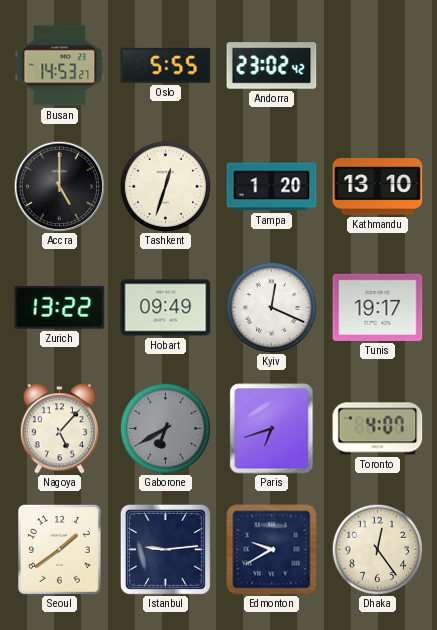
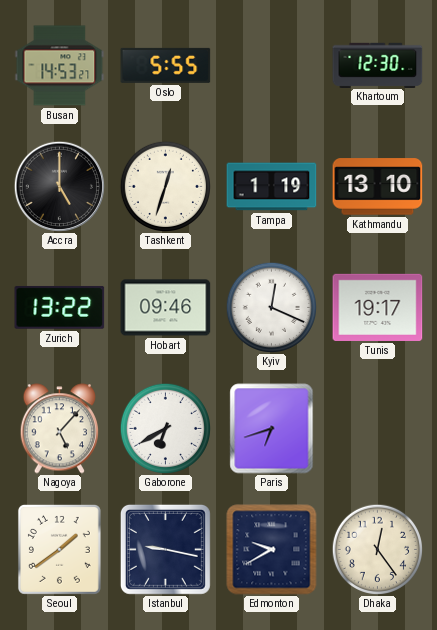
Andorra: 23:02 -> none (272, 66)
Khartoum: none -> 12:30 (378, 65)
Tampa: 1:20 -> 1:19 (272, 187)
Hobart: 09:49 -> 09:46 (166, 308)
Gaborone dial: grey -> white (165, 428)
Toronto: 4:07 -> none (378, 429)
Istanbul: 9:14 -> 9:17 (165, 549)
